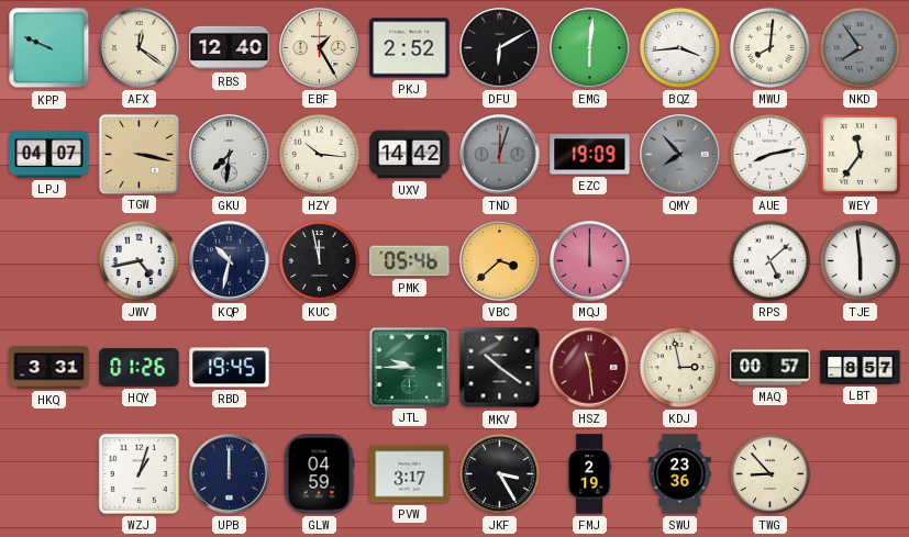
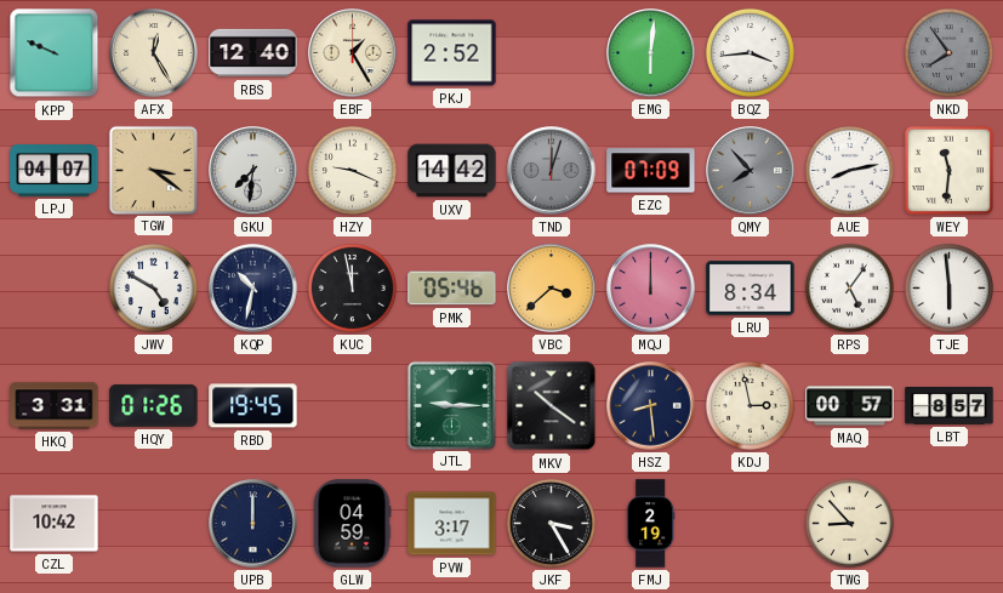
AFX: 12:21 -> 12:25 (154, 53)
DFU: 6:10 -> none (500, 48)
MWU: 8:01 -> none (769, 47)
TGW: 3:17 -> 3:21 (153, 170)
HZY: 10:16 -> 9:19 (352, 170)
EZC: 19:09 -> 07:09 (651, 171)
WEY: 11:36 -> 11:31 (948, 170)
JWV: 4:43 -> 4:50 (153, 287)
LRU: none -> 8:34 (751, 289)
RPS: 5:08 -> 5:06 (849, 287)
JTL: 9:45 -> 9:15 (451, 405)
HSZ: 11:29 -> 8:29 (651, 406)
HSZ dial: burgundy -> navy (651, 406)
CZL: none -> 10:42 (55, 524)
WZJ: 1:03 -> none (138, 473)
SWU: 23:36 -> none (680, 474)
